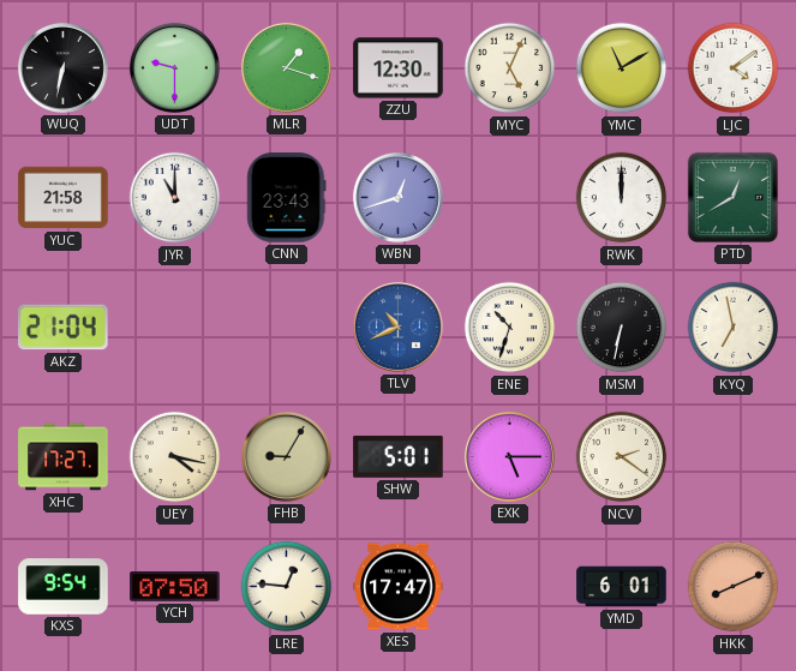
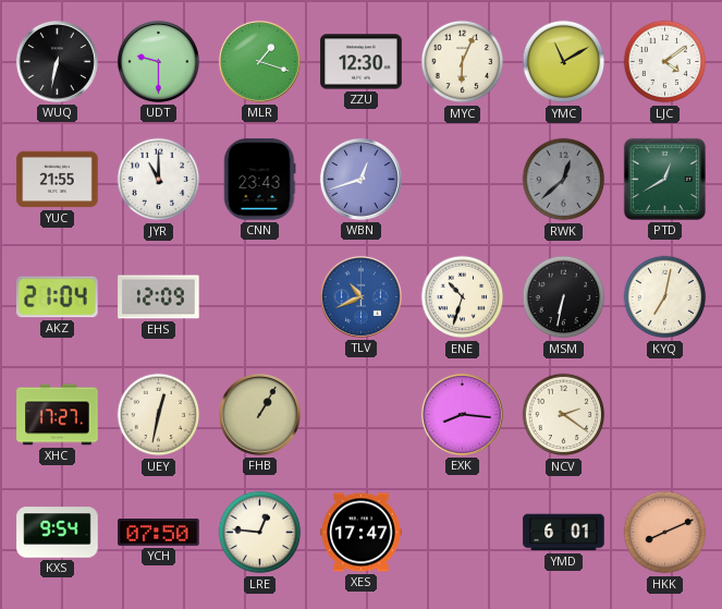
MYC: 5:04 -> 6:04 (463, 62)
YUC: 21:58 -> 21:55 (58, 180)
RWK: 12:00 -> 12:38 (564, 180)
RWK dial: white -> grey (564, 180)
EHS: none -> 12:09 (159, 297)
KYQ: 6:58 -> 7:02 (665, 297)
UEY: 4:17 -> 12:32 (159, 415)
FHB: 9:05 -> 1:05 (259, 414)
SHW: 5:01 -> none (399, 456)
EXK: 5:15 -> 8:16 (462, 414)
